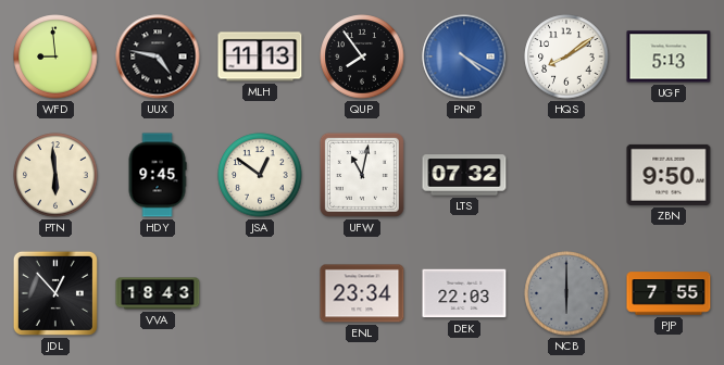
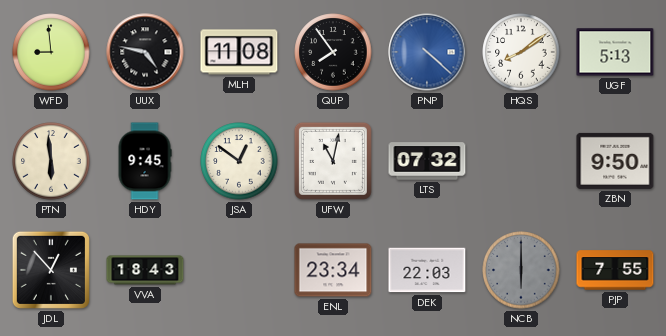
MLH: 11:13 -> 11:08 (239, 52)
PNP: 4:20 -> 4:22 (427, 52)
